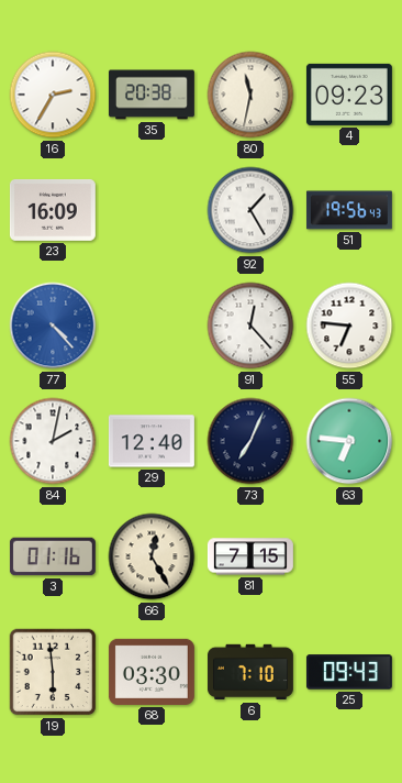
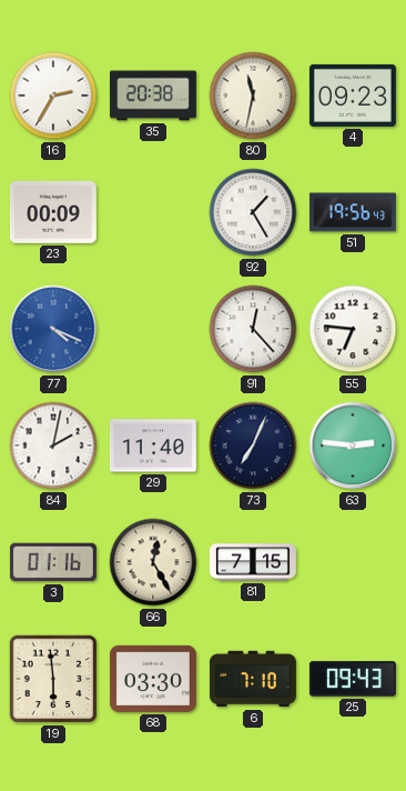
23: 16:09 -> 00:09 (53, 212)
77: 4:23 -> 4:19 (53, 329)
29: 12:40 -> 11:40 (153, 445)
63: 6:46 -> 2:46 (353, 445)
